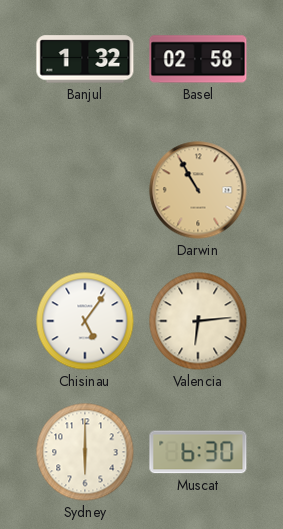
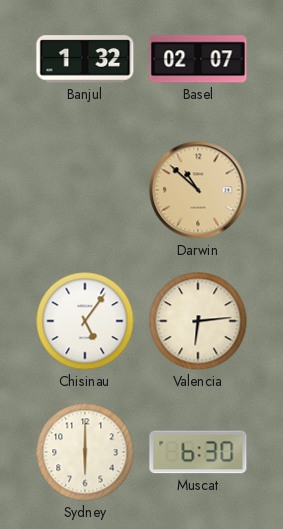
Basel: 02:58 -> 02:07 (198, 59)
Darwin: 10:55 -> 10:52 (198, 190)
